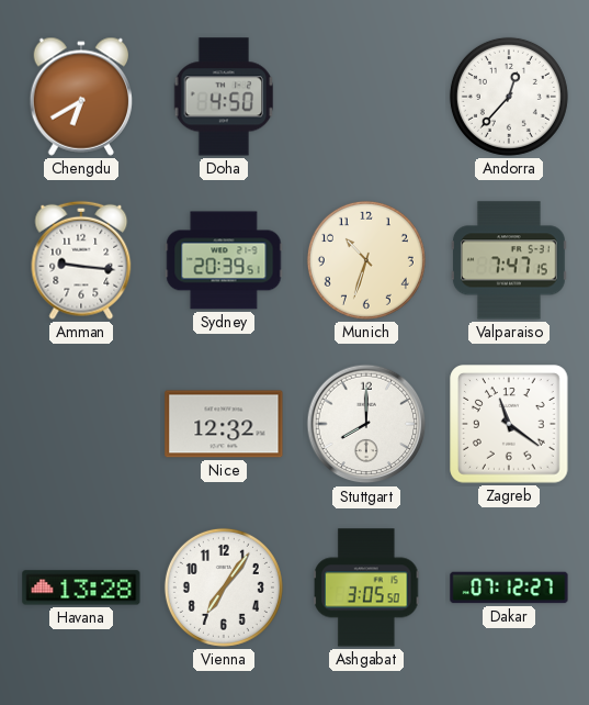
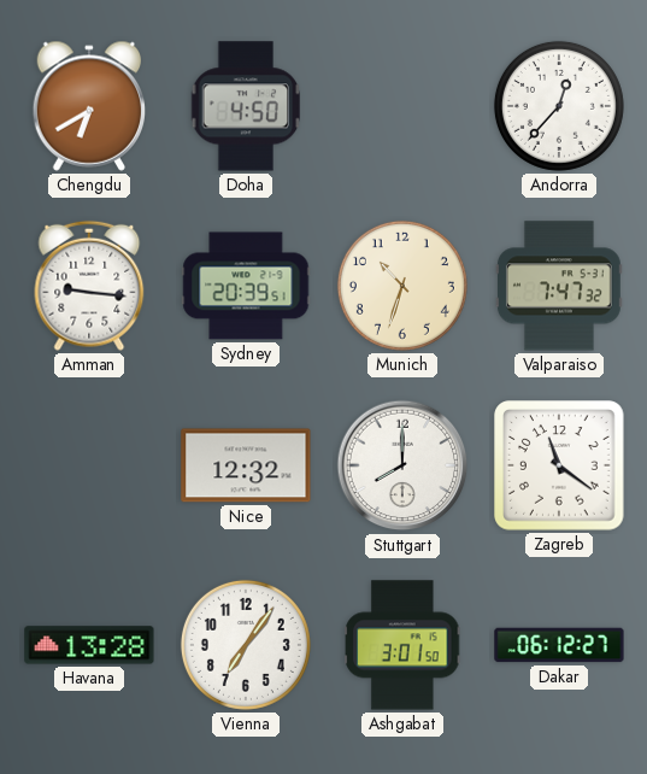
Valparaiso: 7:47:15 -> 7:47:32 (560, 286)
Ashgabat: 3:05 -> 3:01 (402, 645)
Dakar: 07:12 -> 06:12 (559, 645)
